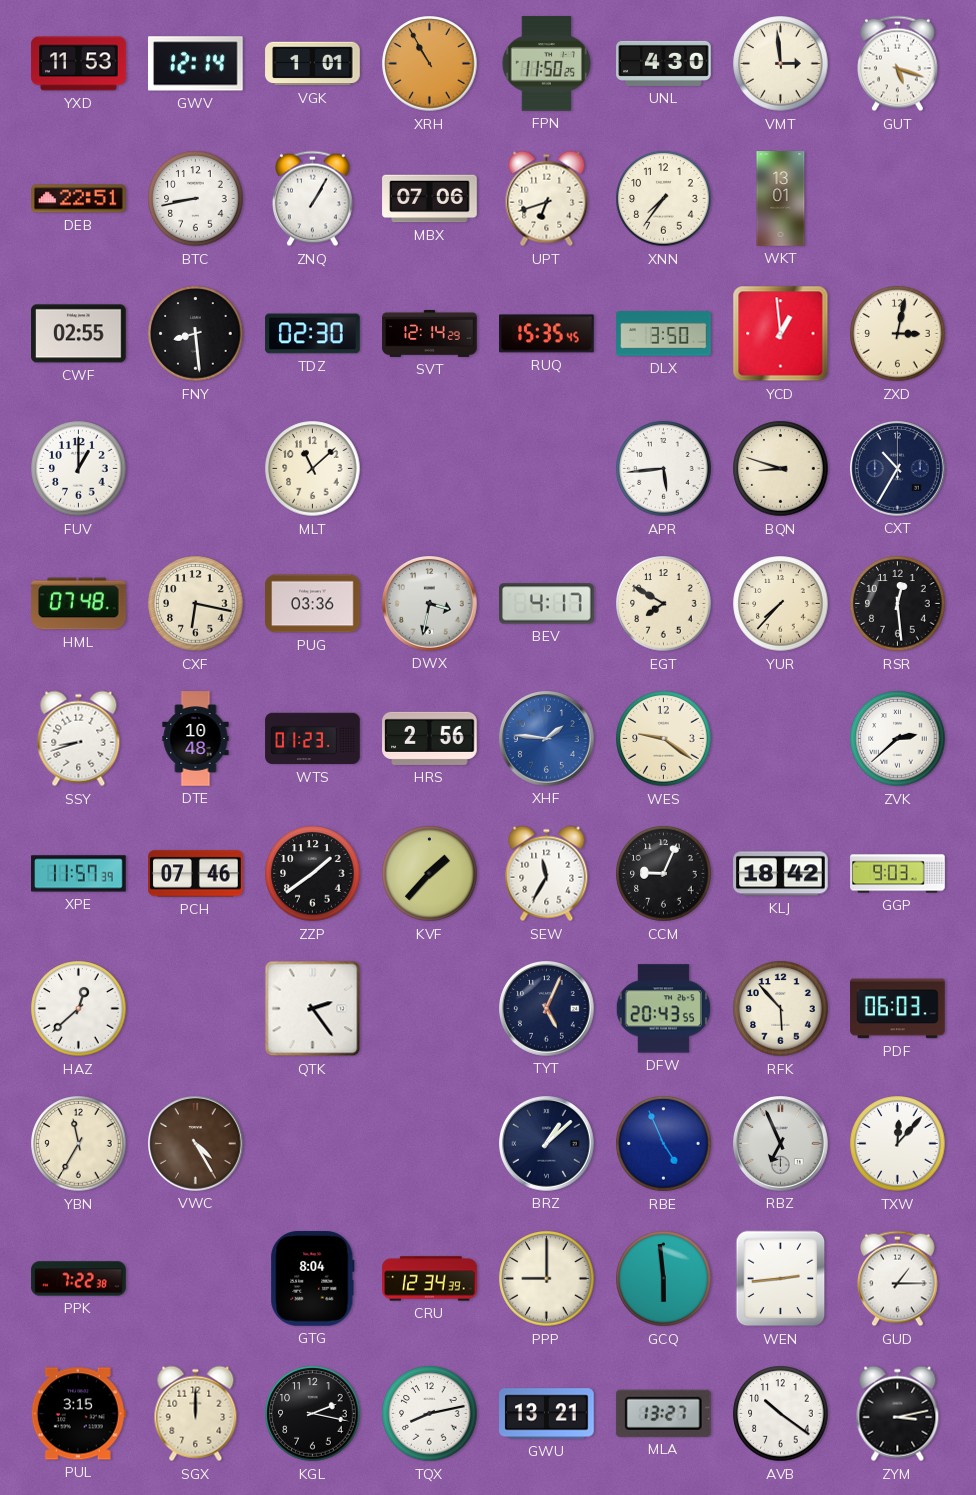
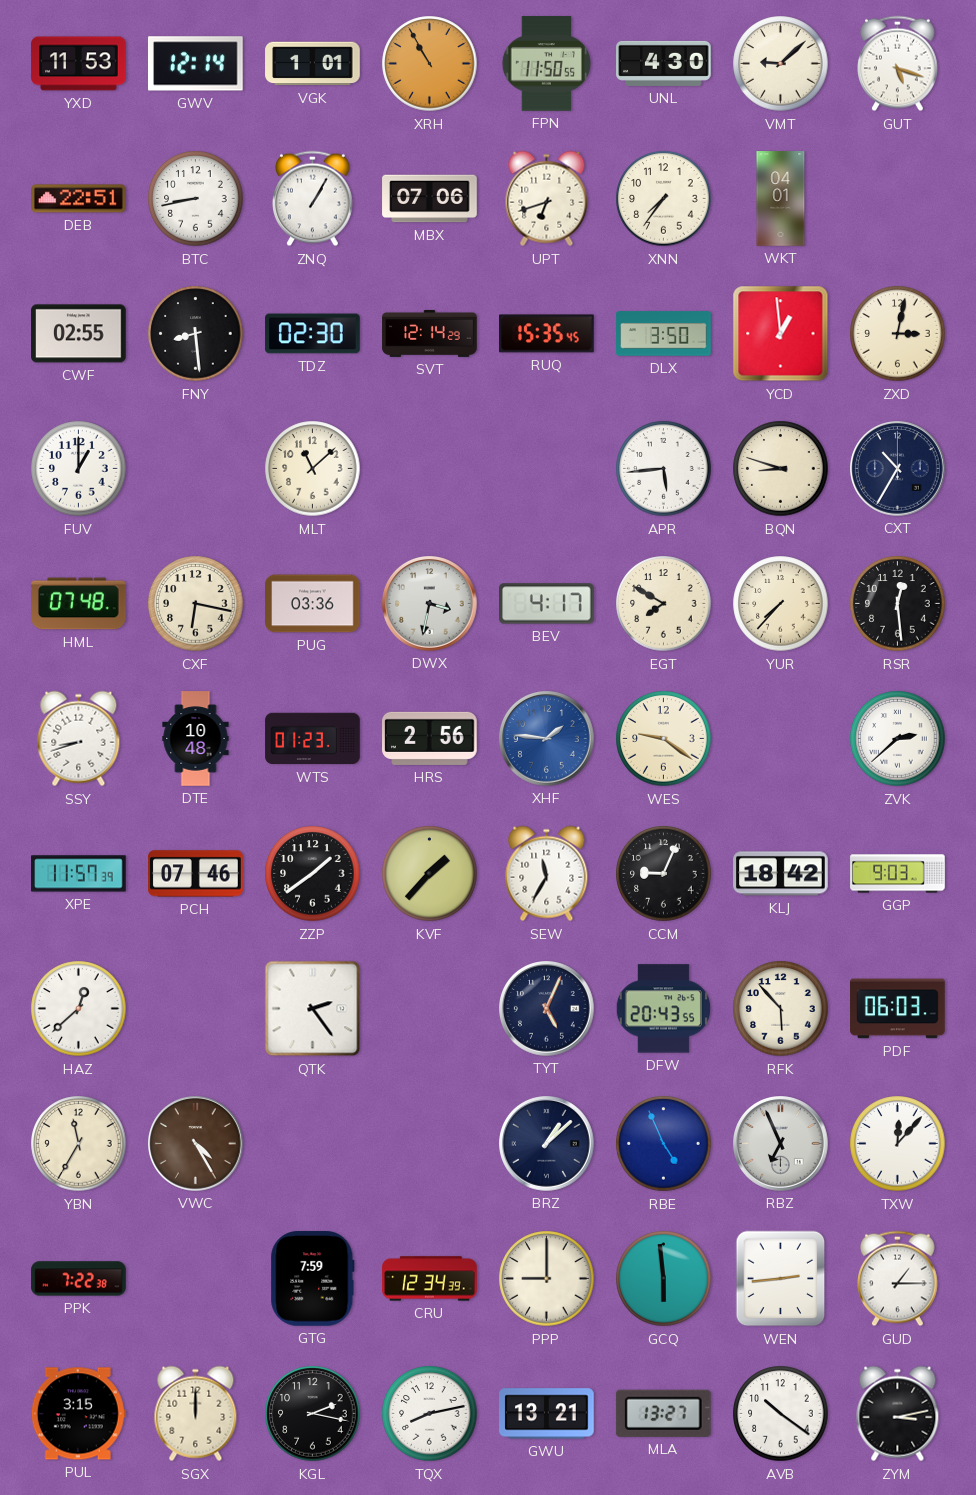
FPN: 11:50:25 -> 11:50:55 (546, 64)
VMT: 2:59 -> 9:08 (781, 64)
WKT: 13:01 -> 04:01 (781, 199)
GTG: 8:04 -> 7:59 (313, 1279)
